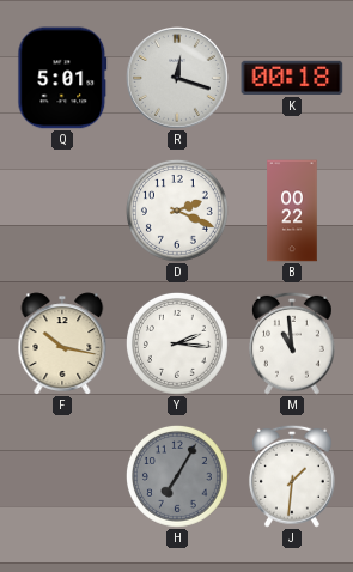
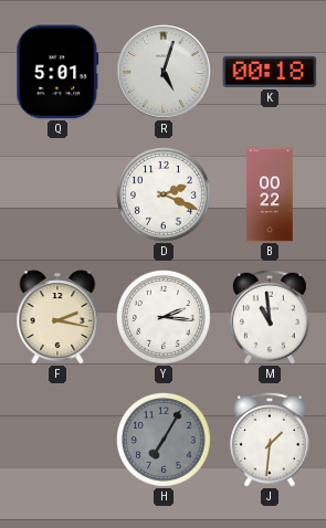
R: 12:18 -> 5:03 (164, 72)
F: 10:17 -> 2:17 (57, 317)
